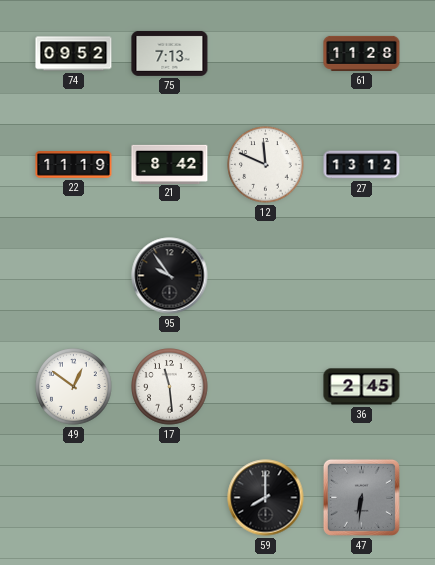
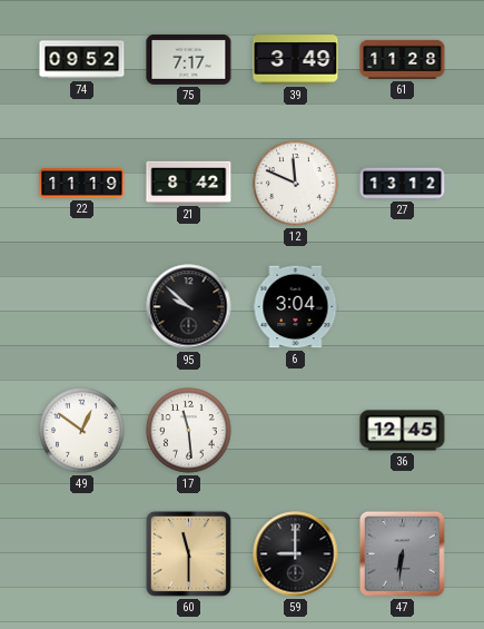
75: 7:13 -> 7:17 (189, 59)
39: none -> 3:49 (296, 60)
95: 9:54 -> 9:52 (189, 307)
6: none -> 3:04 (296, 307)
36: 2:45 -> 12:45 (403, 431)
60: none -> 11:30 (188, 553)
59: 8:00 -> 9:00 (296, 554)
